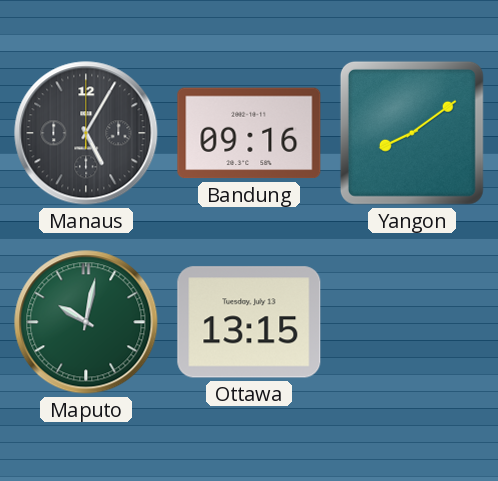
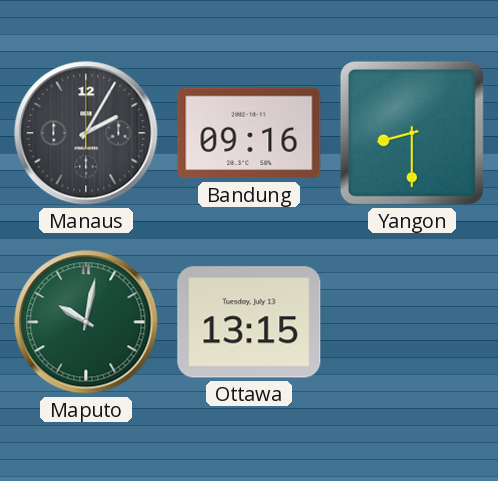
Manaus: 5:05 -> 2:05 (86, 133)
Yangon: 8:09 -> 8:30 (412, 133)
